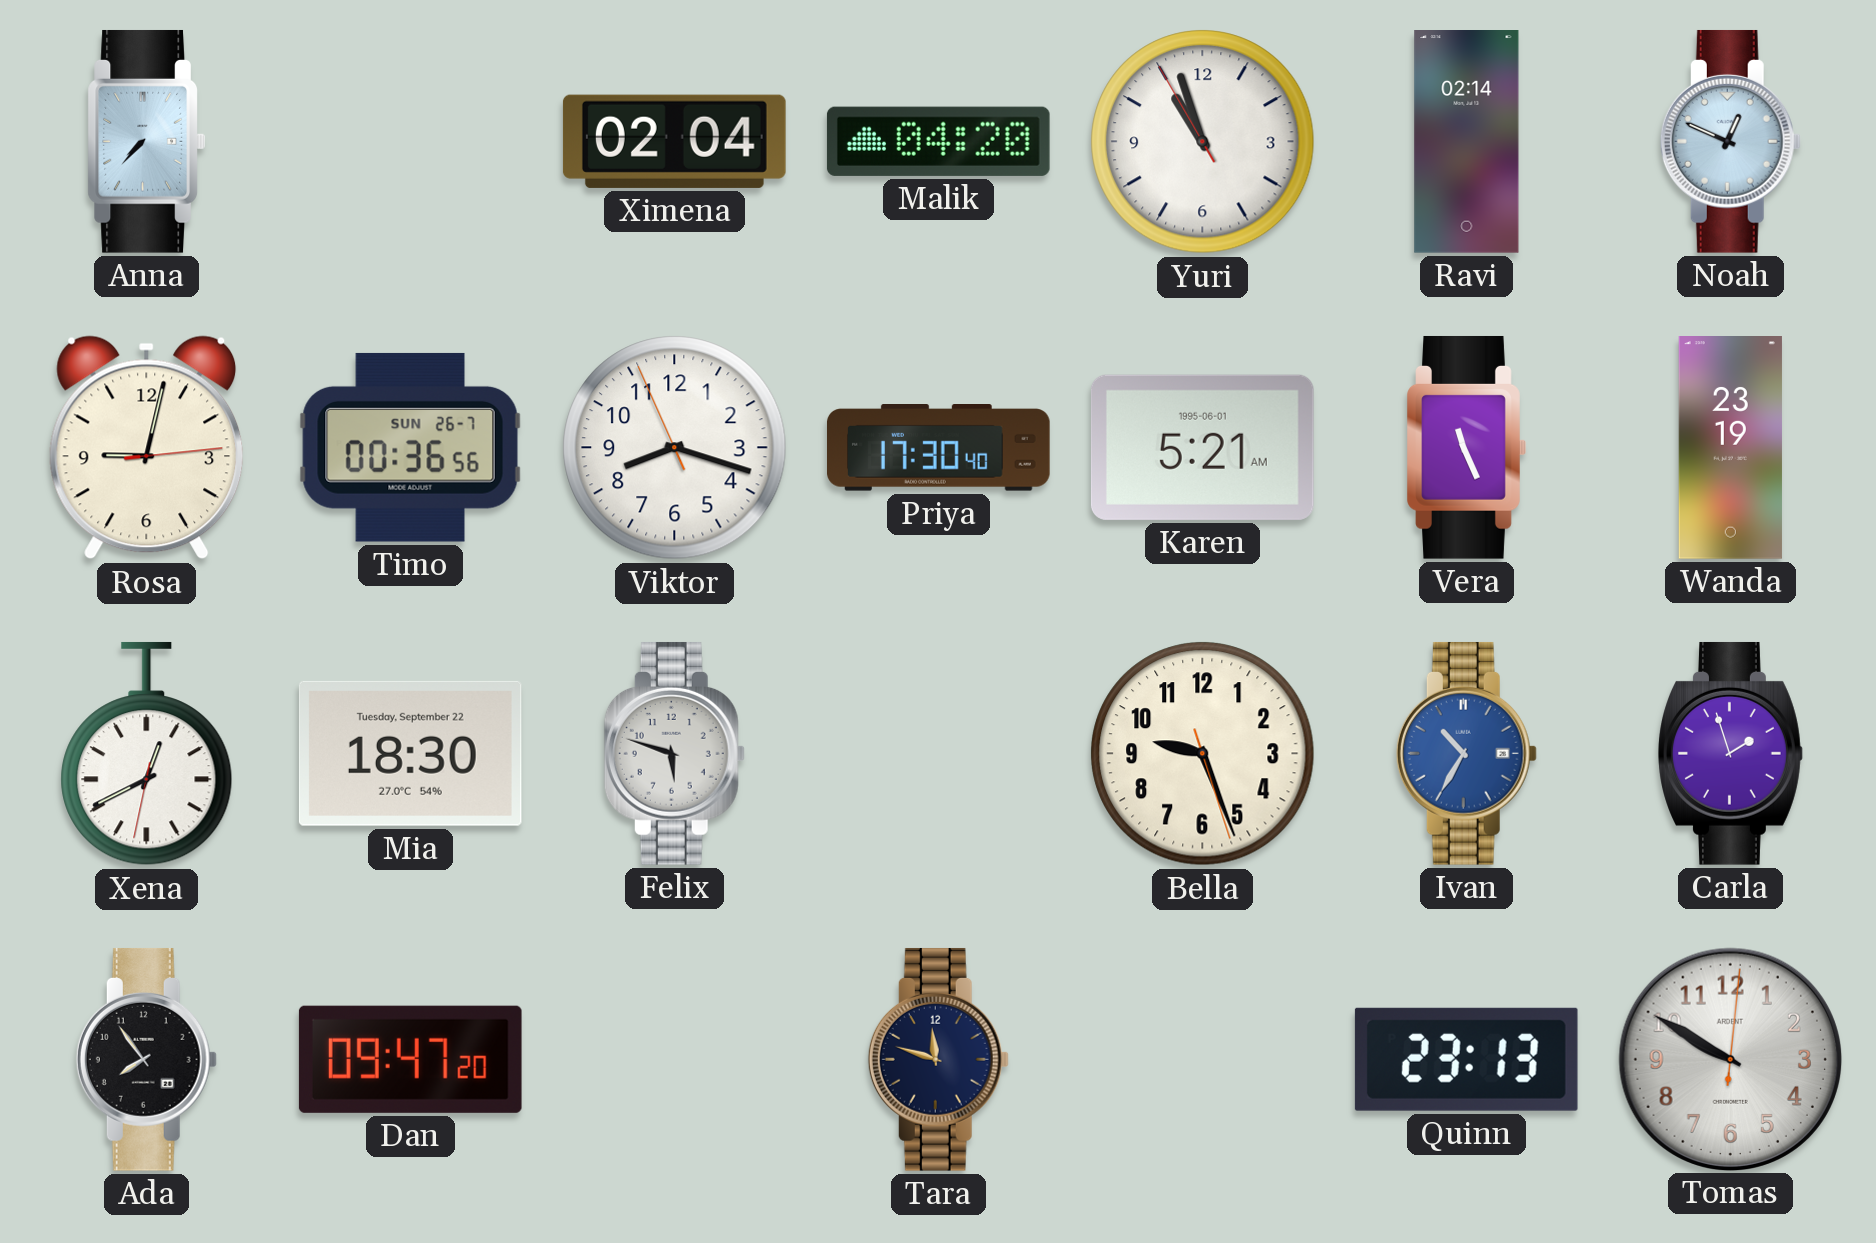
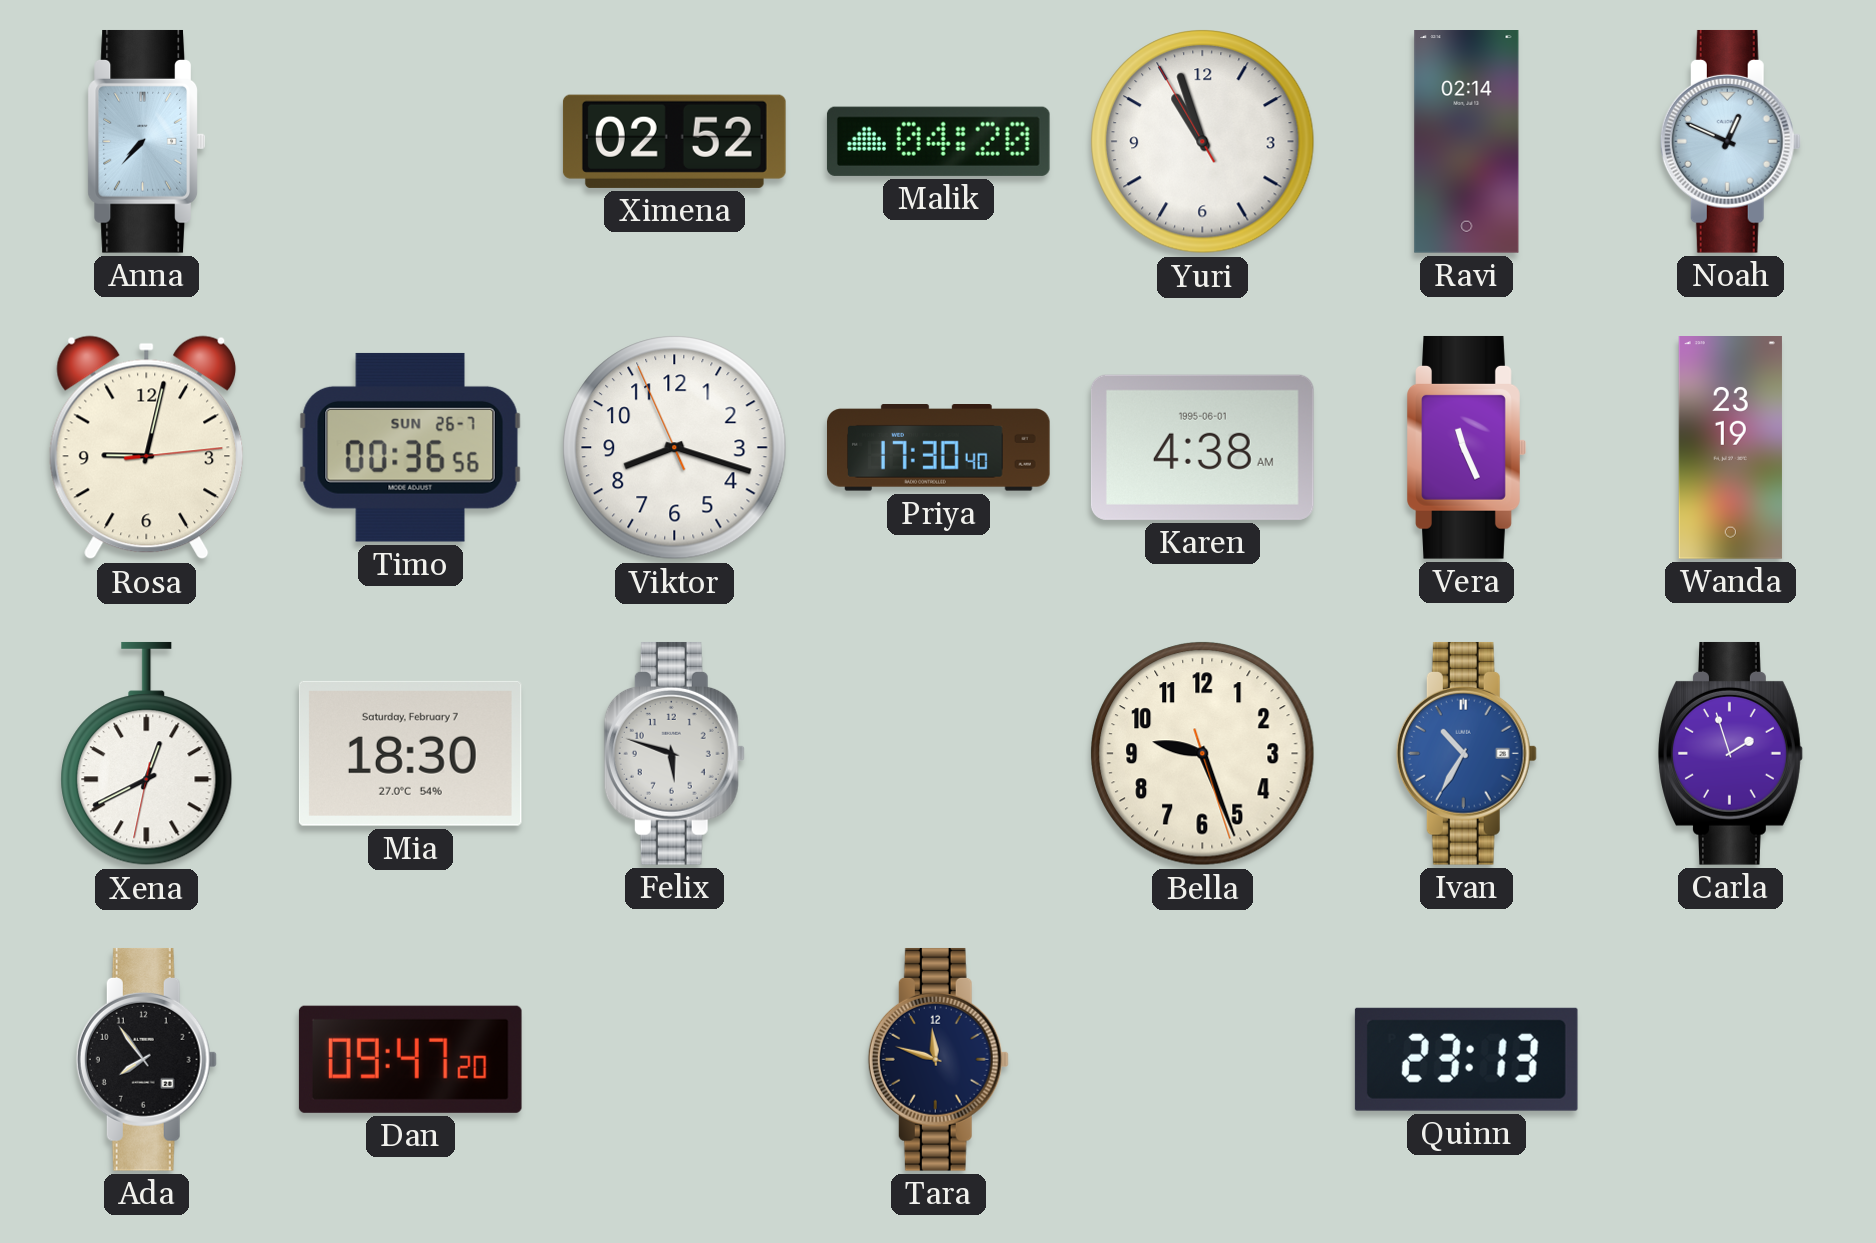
Ximena: 02:04 -> 02:52 (674, 141)
Karen: 5:21 -> 4:38 (1202, 447)
Mia date: Tuesday, September 22 -> Saturday, February 7 (410, 753)
Tomas: 9:50 -> none (1730, 1059)
